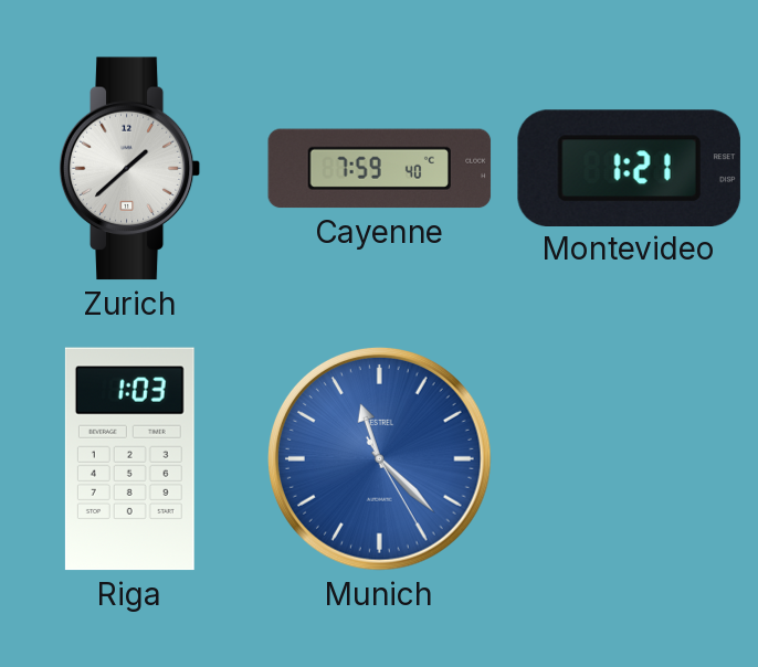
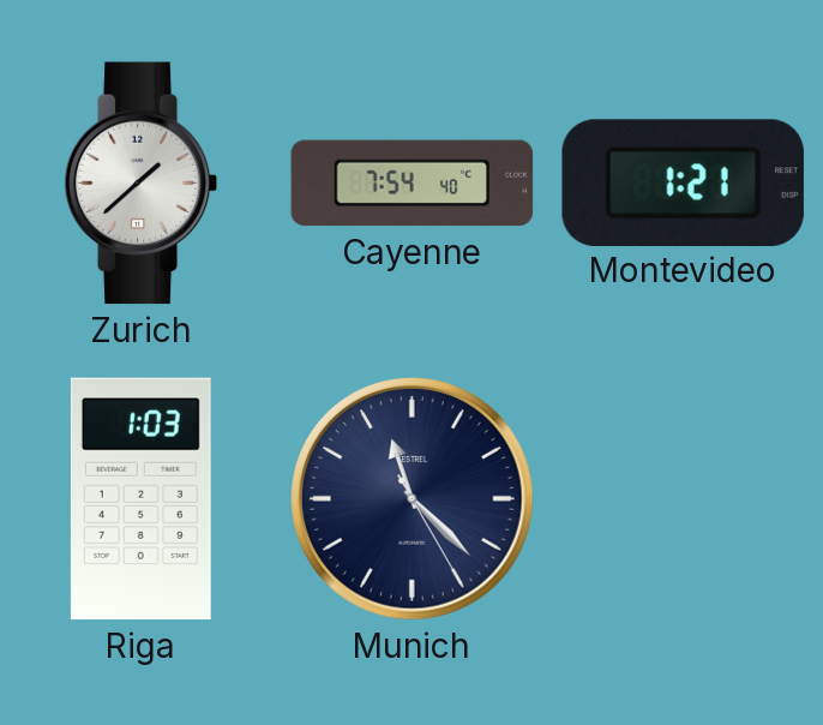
Cayenne: 7:59 -> 7:54 (413, 184)
Munich dial: blue -> navy (413, 499)
